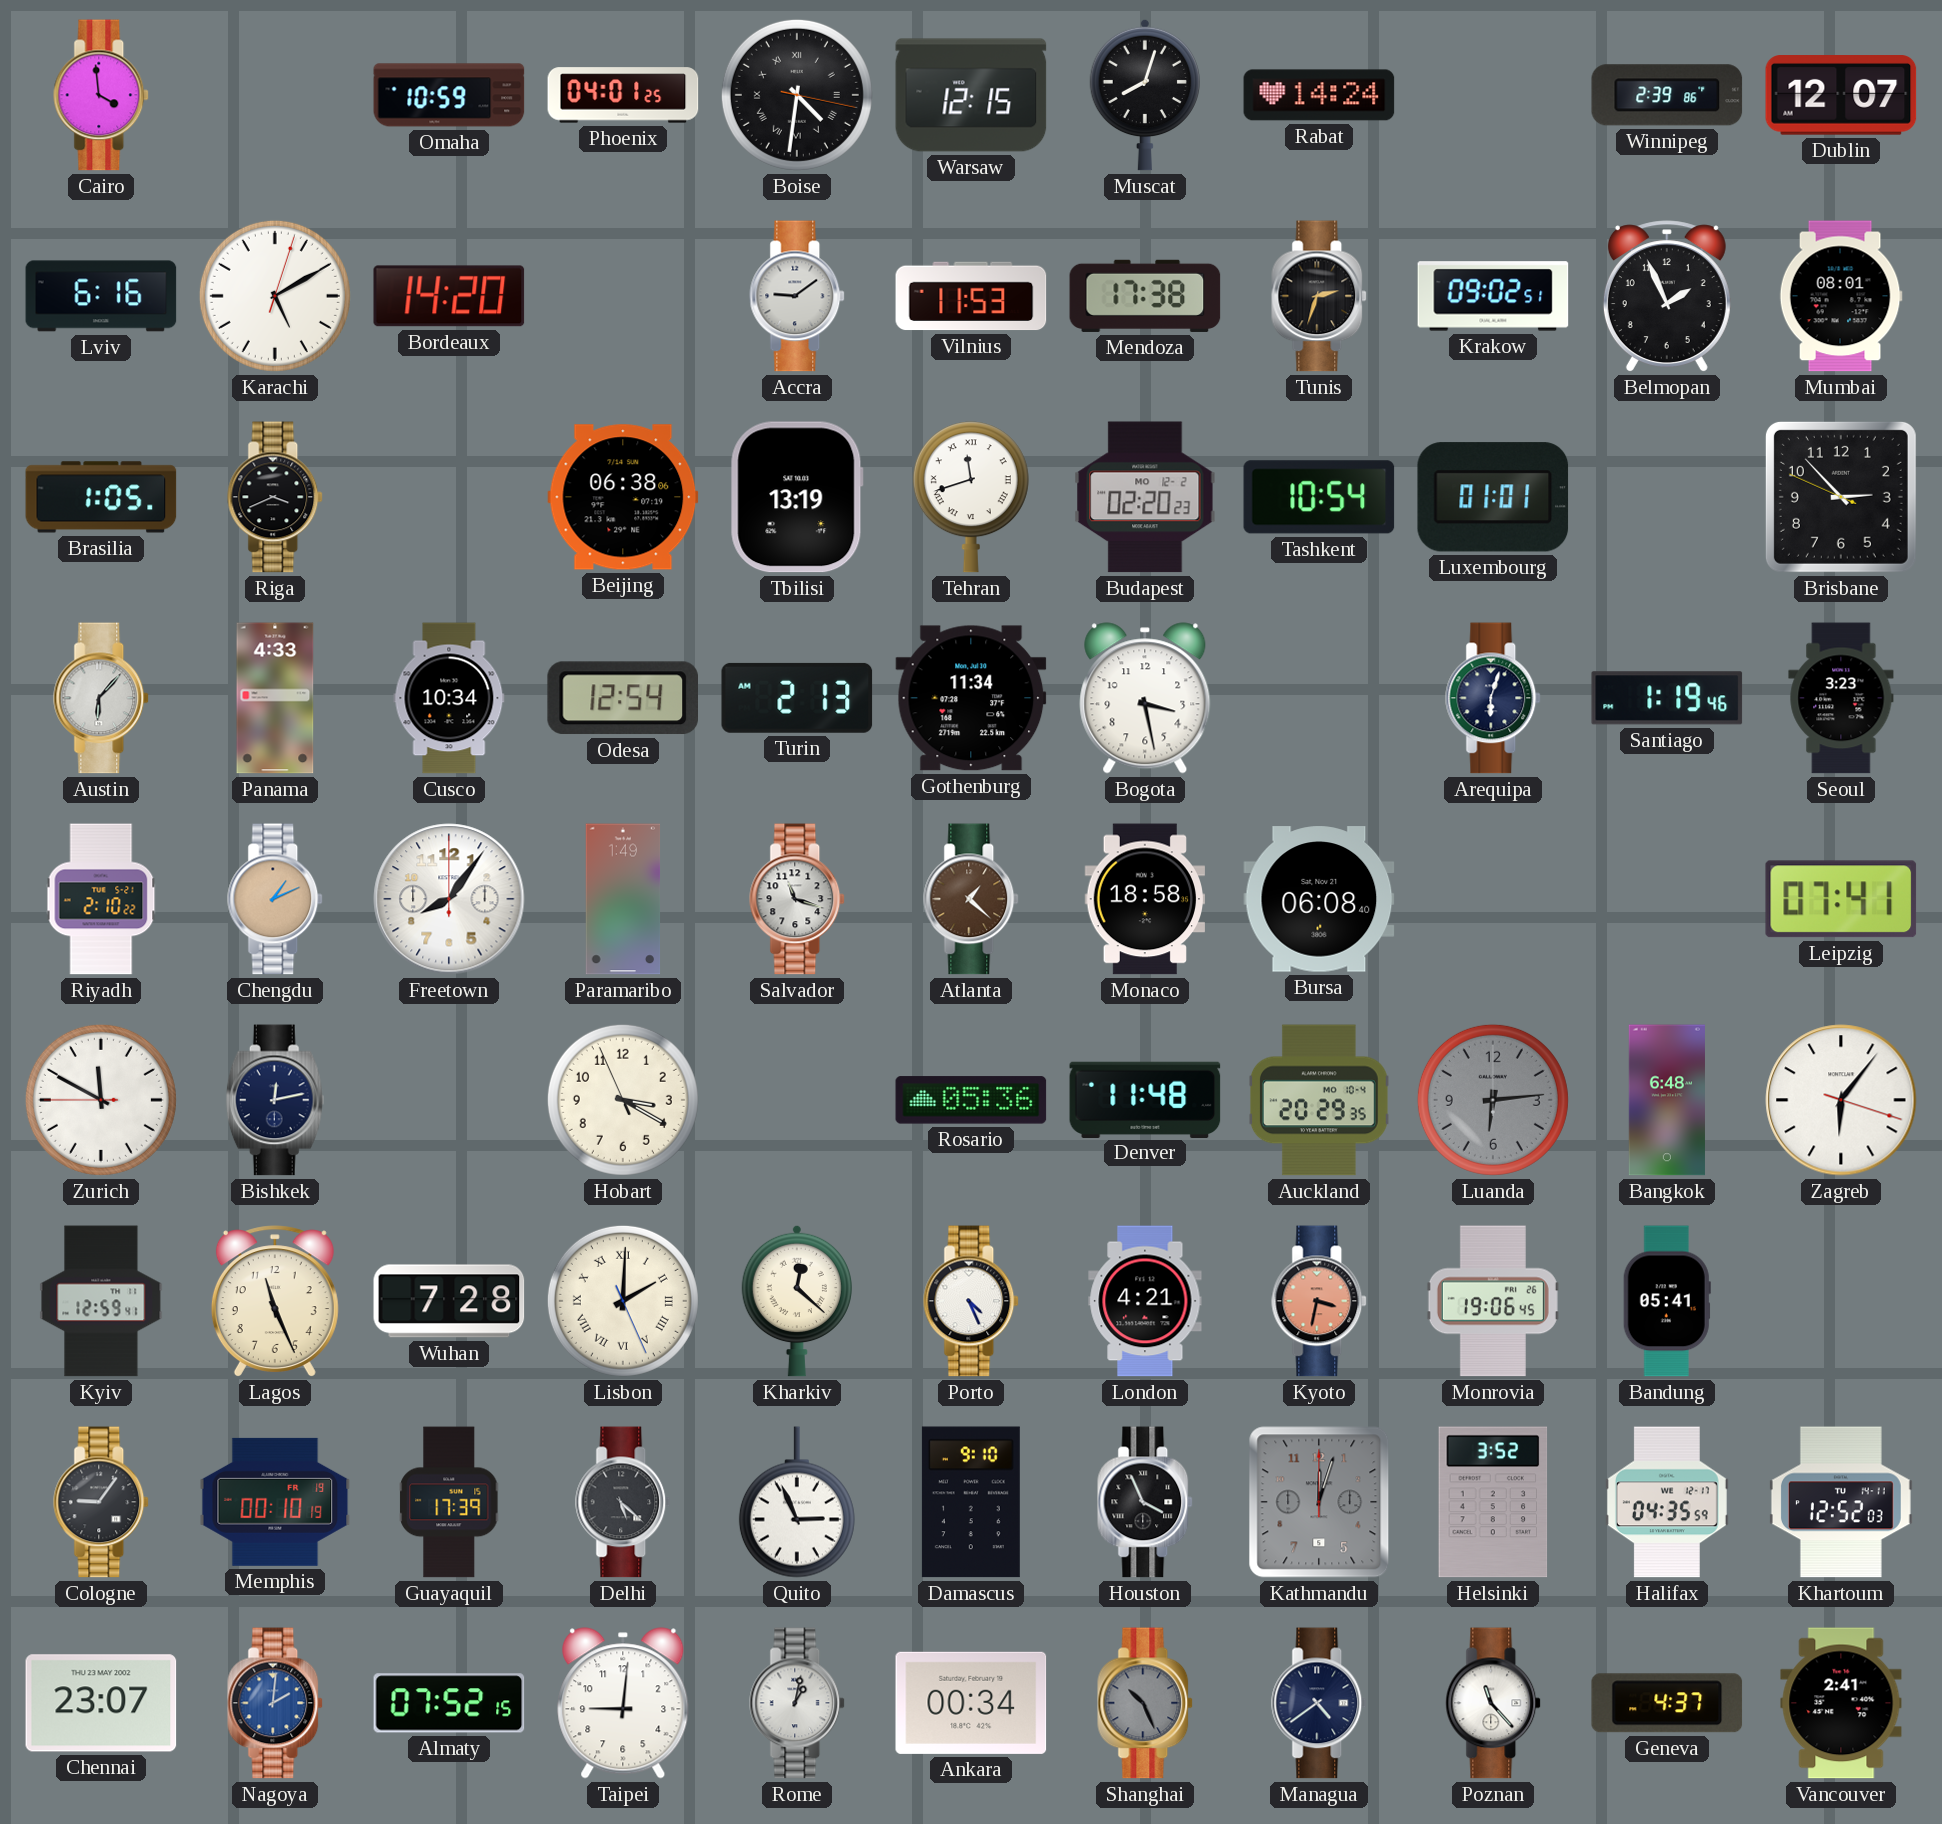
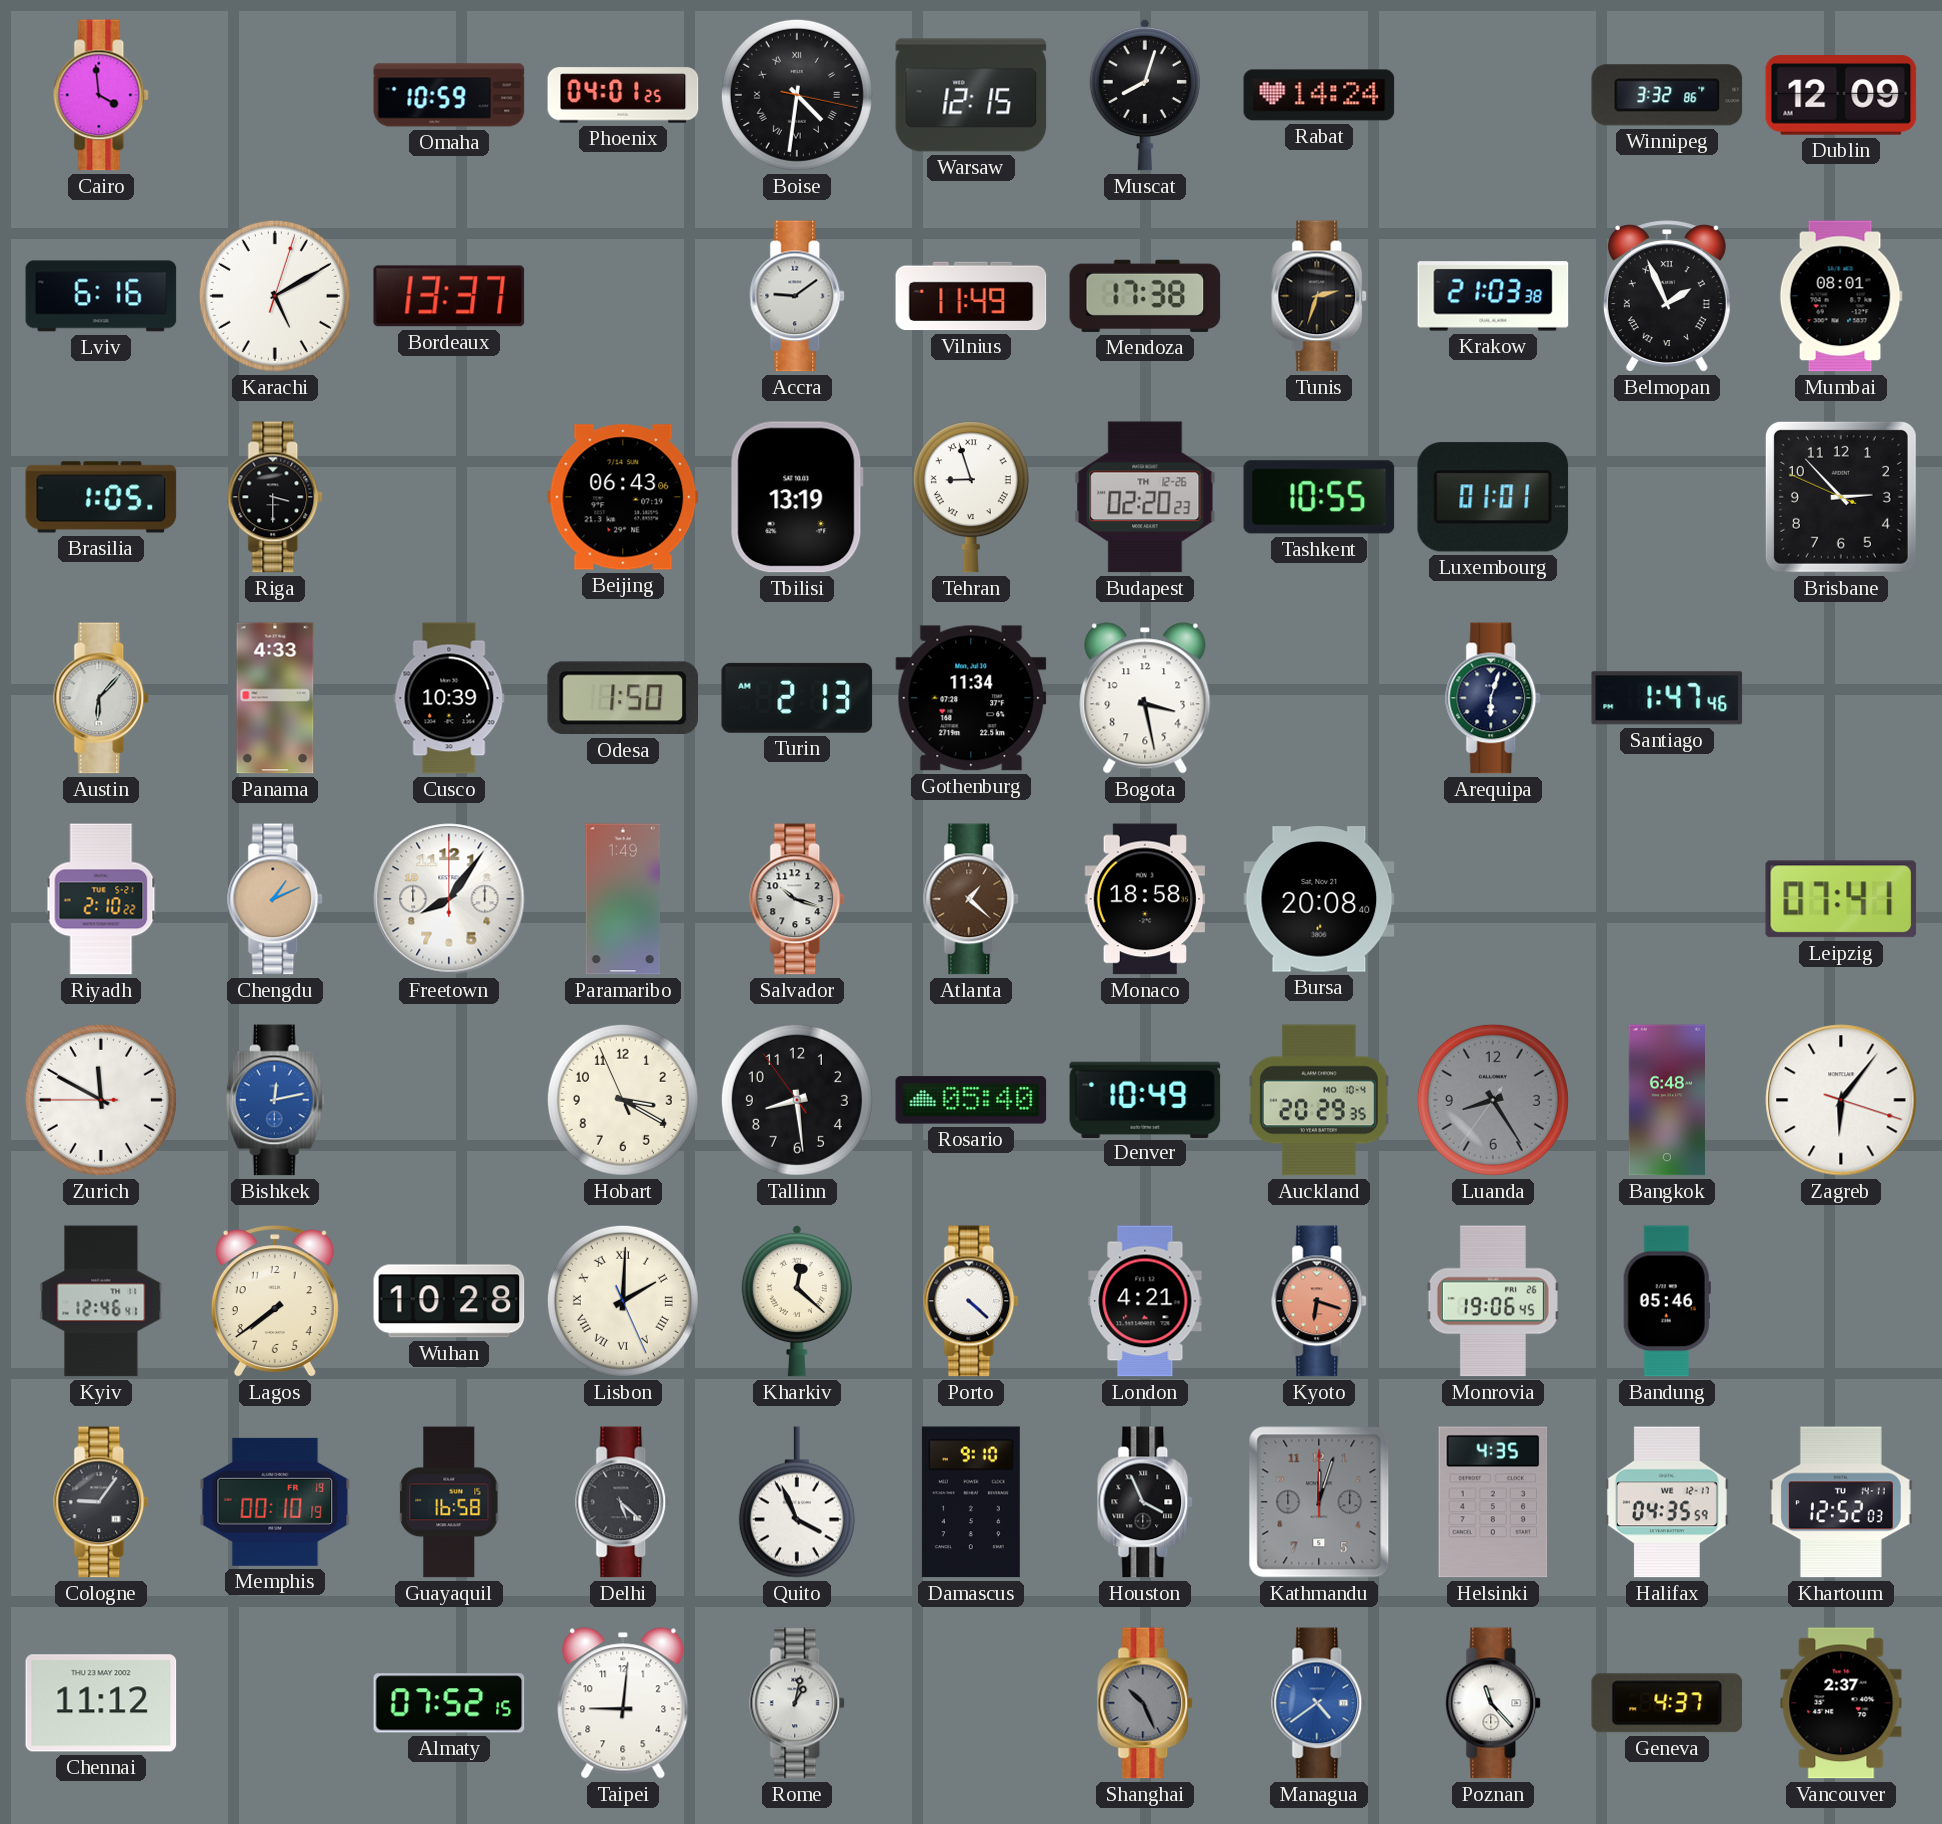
Winnipeg: 2:39 -> 3:32 (1667, 95)
Dublin: 12:07 -> 12:09 (1841, 96)
Bordeaux: 14:20 -> 13:37 (449, 296)
Vilnius: 11:53 -> 11:49 (971, 296)
Krakow: 09:02 -> 21:03 (1493, 296)
Belmopan numerals: Arabic -> Roman (1667, 296)
Riga: 3:41 -> 3:30 (276, 497)
Beijing: 06:38 -> 06:43 (623, 497)
Tehran: 11:42 -> 8:57 (971, 497)
Budapest date: MO 12-2 -> TH 12-26 (1145, 497)
Tashkent: 10:54 -> 10:55 (1319, 497)
Cusco: 10:34 -> 10:39 (449, 698)
Odesa: 12:54 -> 1:50 (622, 698)
Santiago: 1:19 -> 1:47 (1667, 698)
Seoul: 3:23 -> none (1841, 698)
Salvador: 11:18 -> 10:18 (798, 899)
Bursa: 06:08 -> 20:08 (1319, 899)
Bishkek dial: navy -> blue (275, 1100)
Tallinn: none -> 8:28 (797, 1100)
Rosario: 05:36 -> 05:40 (971, 1100)
Denver: 11:48 -> 10:49 (1145, 1099)
Luanda: 6:14 -> 8:24 (1493, 1100)
Kyiv: 12:59 -> 12:46 (101, 1301)
Lagos: 11:26 -> 7:39 (275, 1301)
Wuhan: 7:28 -> 10:28 (449, 1301)
Porto: 4:26 -> 4:22 (972, 1301)
Kyoto: 3:32 -> 6:18 (1320, 1301)
Bandung: 05:41 -> 05:46 (1667, 1301)
Guayaquil: 17:39 -> 16:58 (449, 1502)
Quito: 2:56 -> 3:56 (797, 1502)
Helsinki: 3:52 -> 4:35 (1493, 1502)
Chennai: 23:07 -> 11:12 (101, 1703)
Nagoya: 2:01 -> none (276, 1703)
Ankara: 00:34 -> none (971, 1703)
Managua dial: navy -> blue (1320, 1703)
Vancouver: 2:41 -> 2:37 (1841, 1703)
